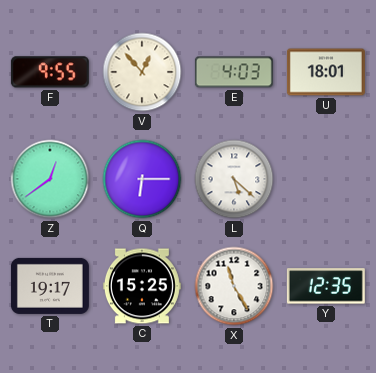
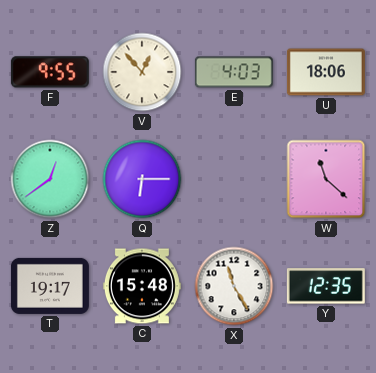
U: 18:01 -> 18:06 (326, 72)
L: 5:22 -> none (234, 179)
W: none -> 11:22 (326, 179)
C: 15:25 -> 15:48 (142, 286)
